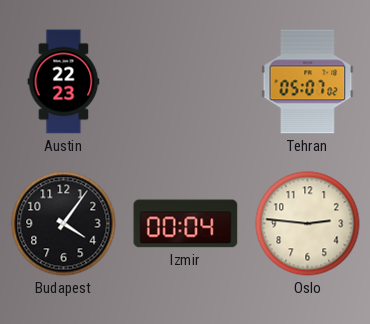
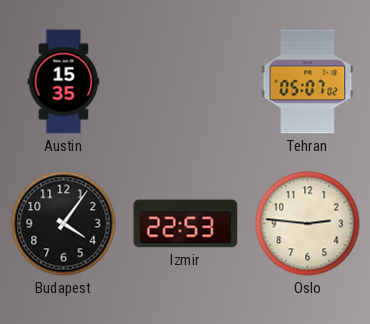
Austin: 22:23 -> 15:35 (64, 82)
Izmir: 00:04 -> 22:53 (186, 224)
